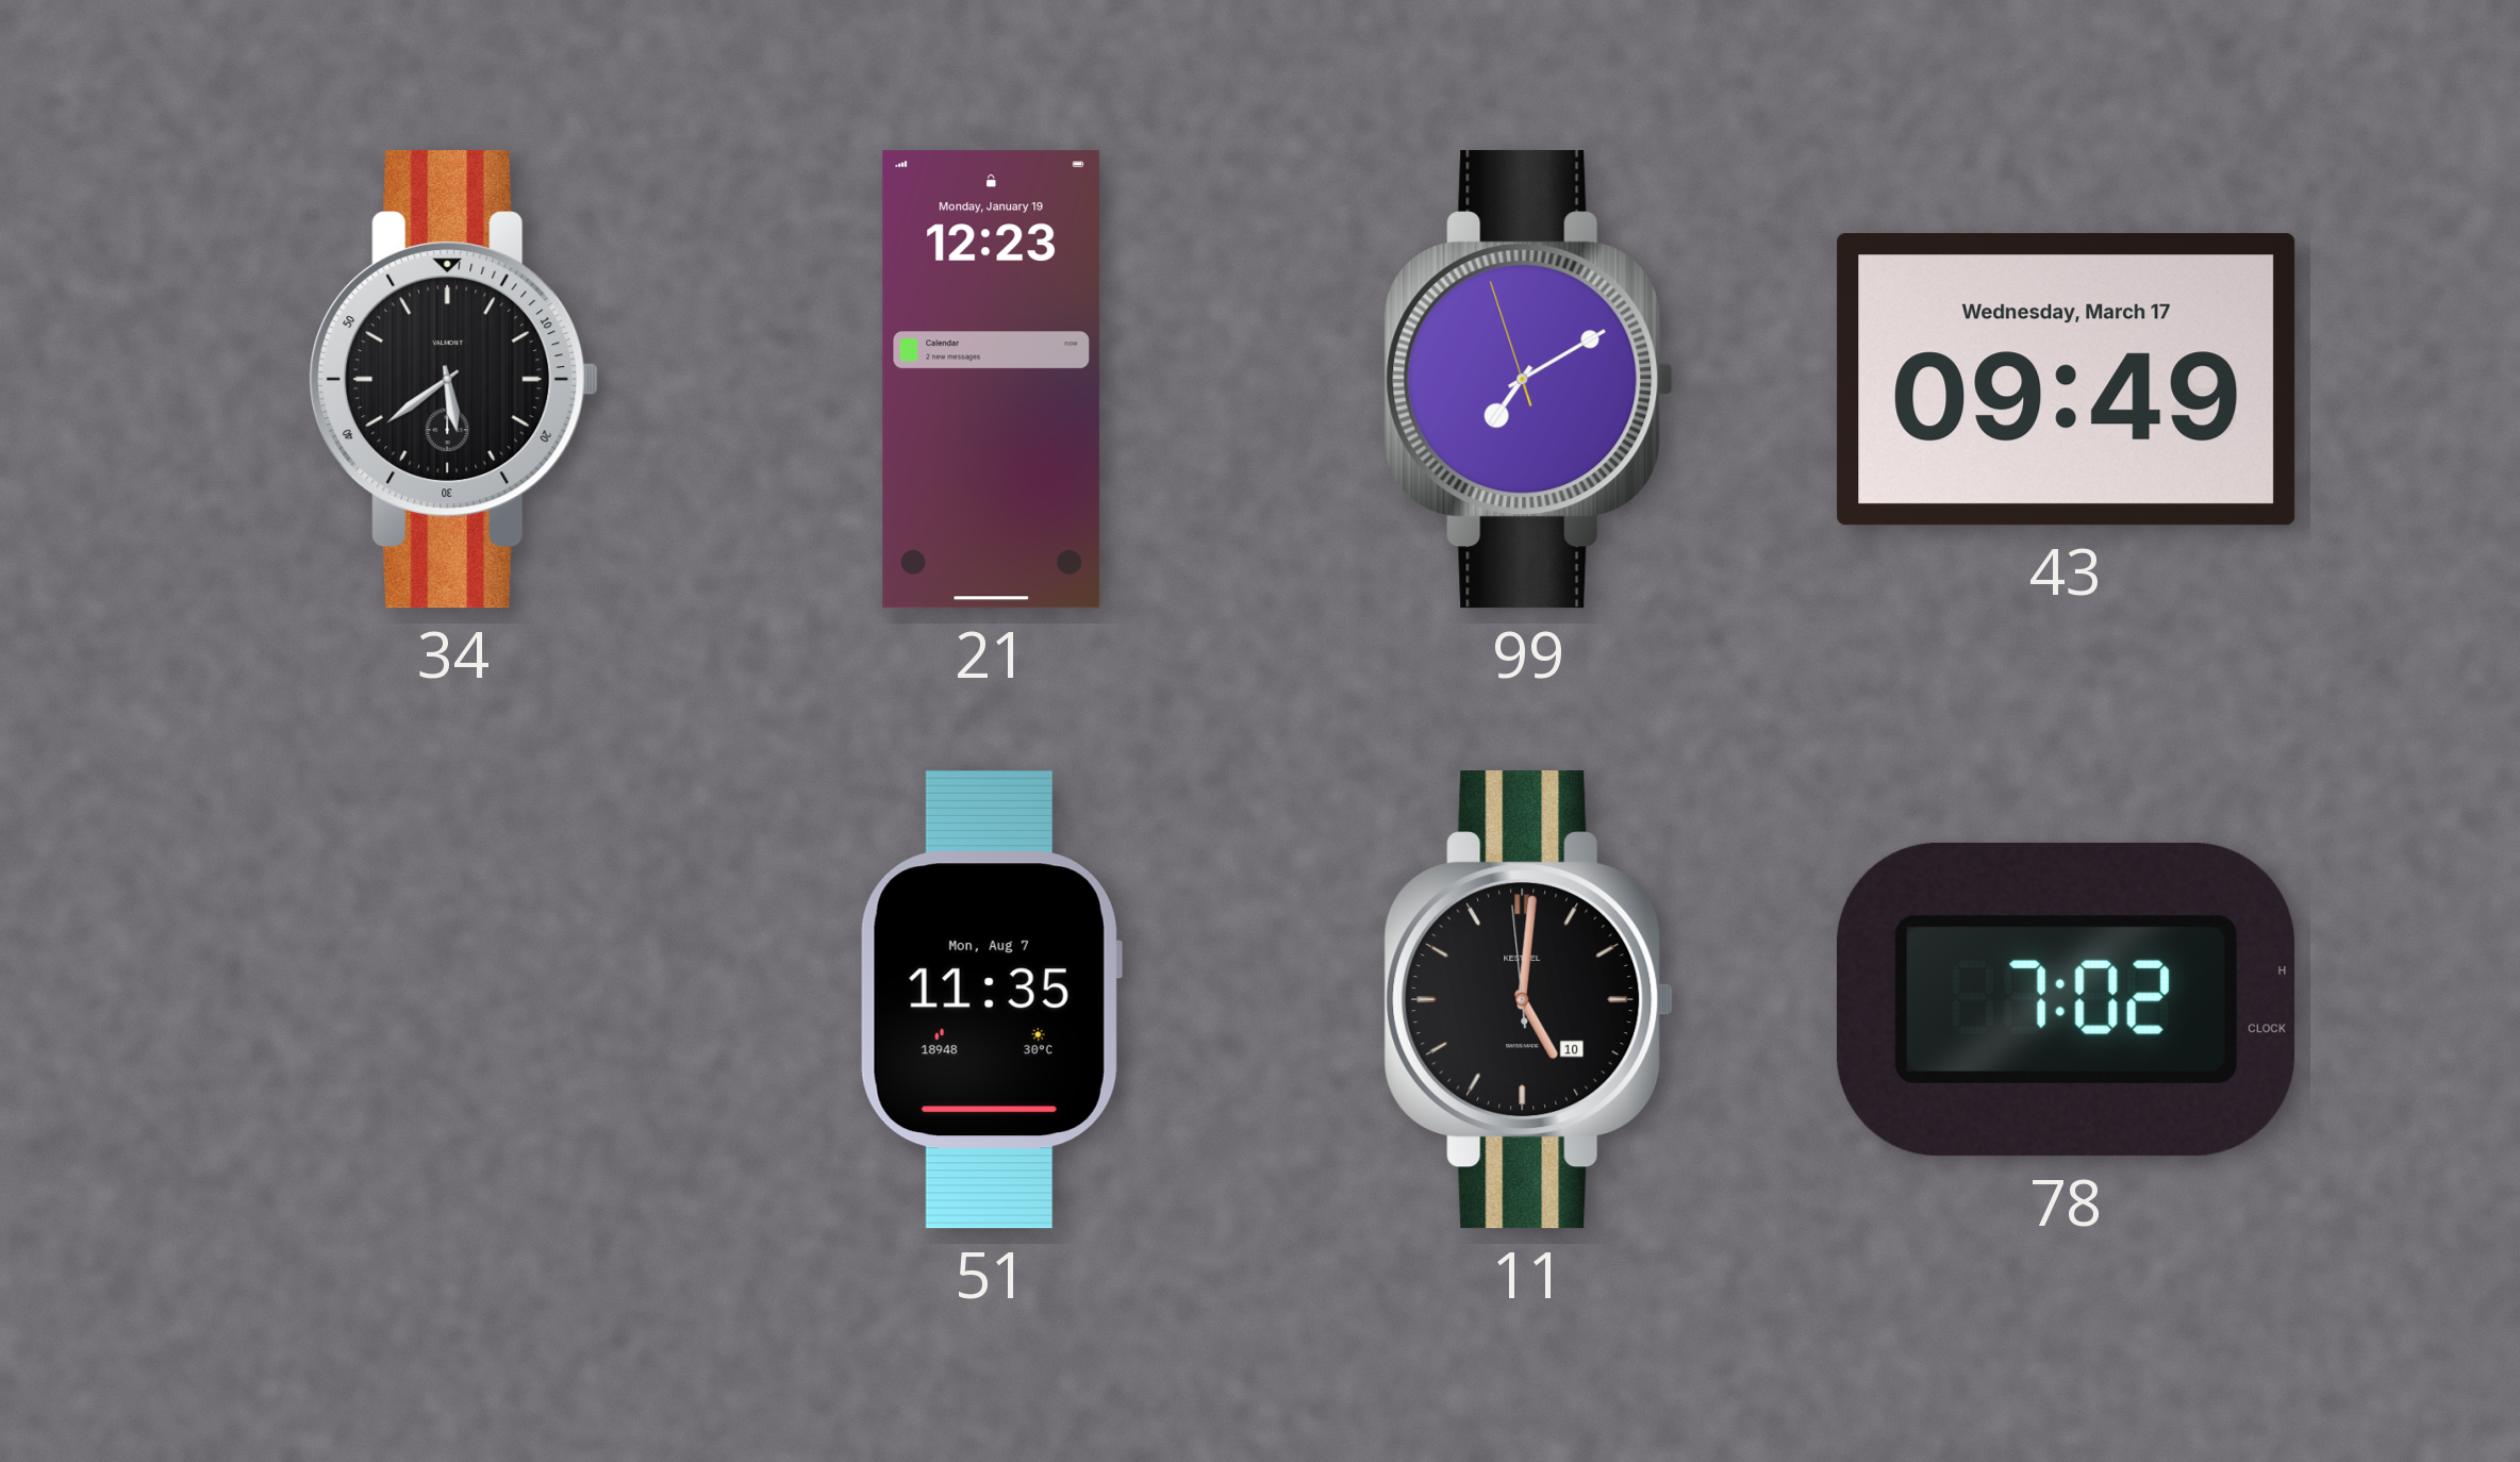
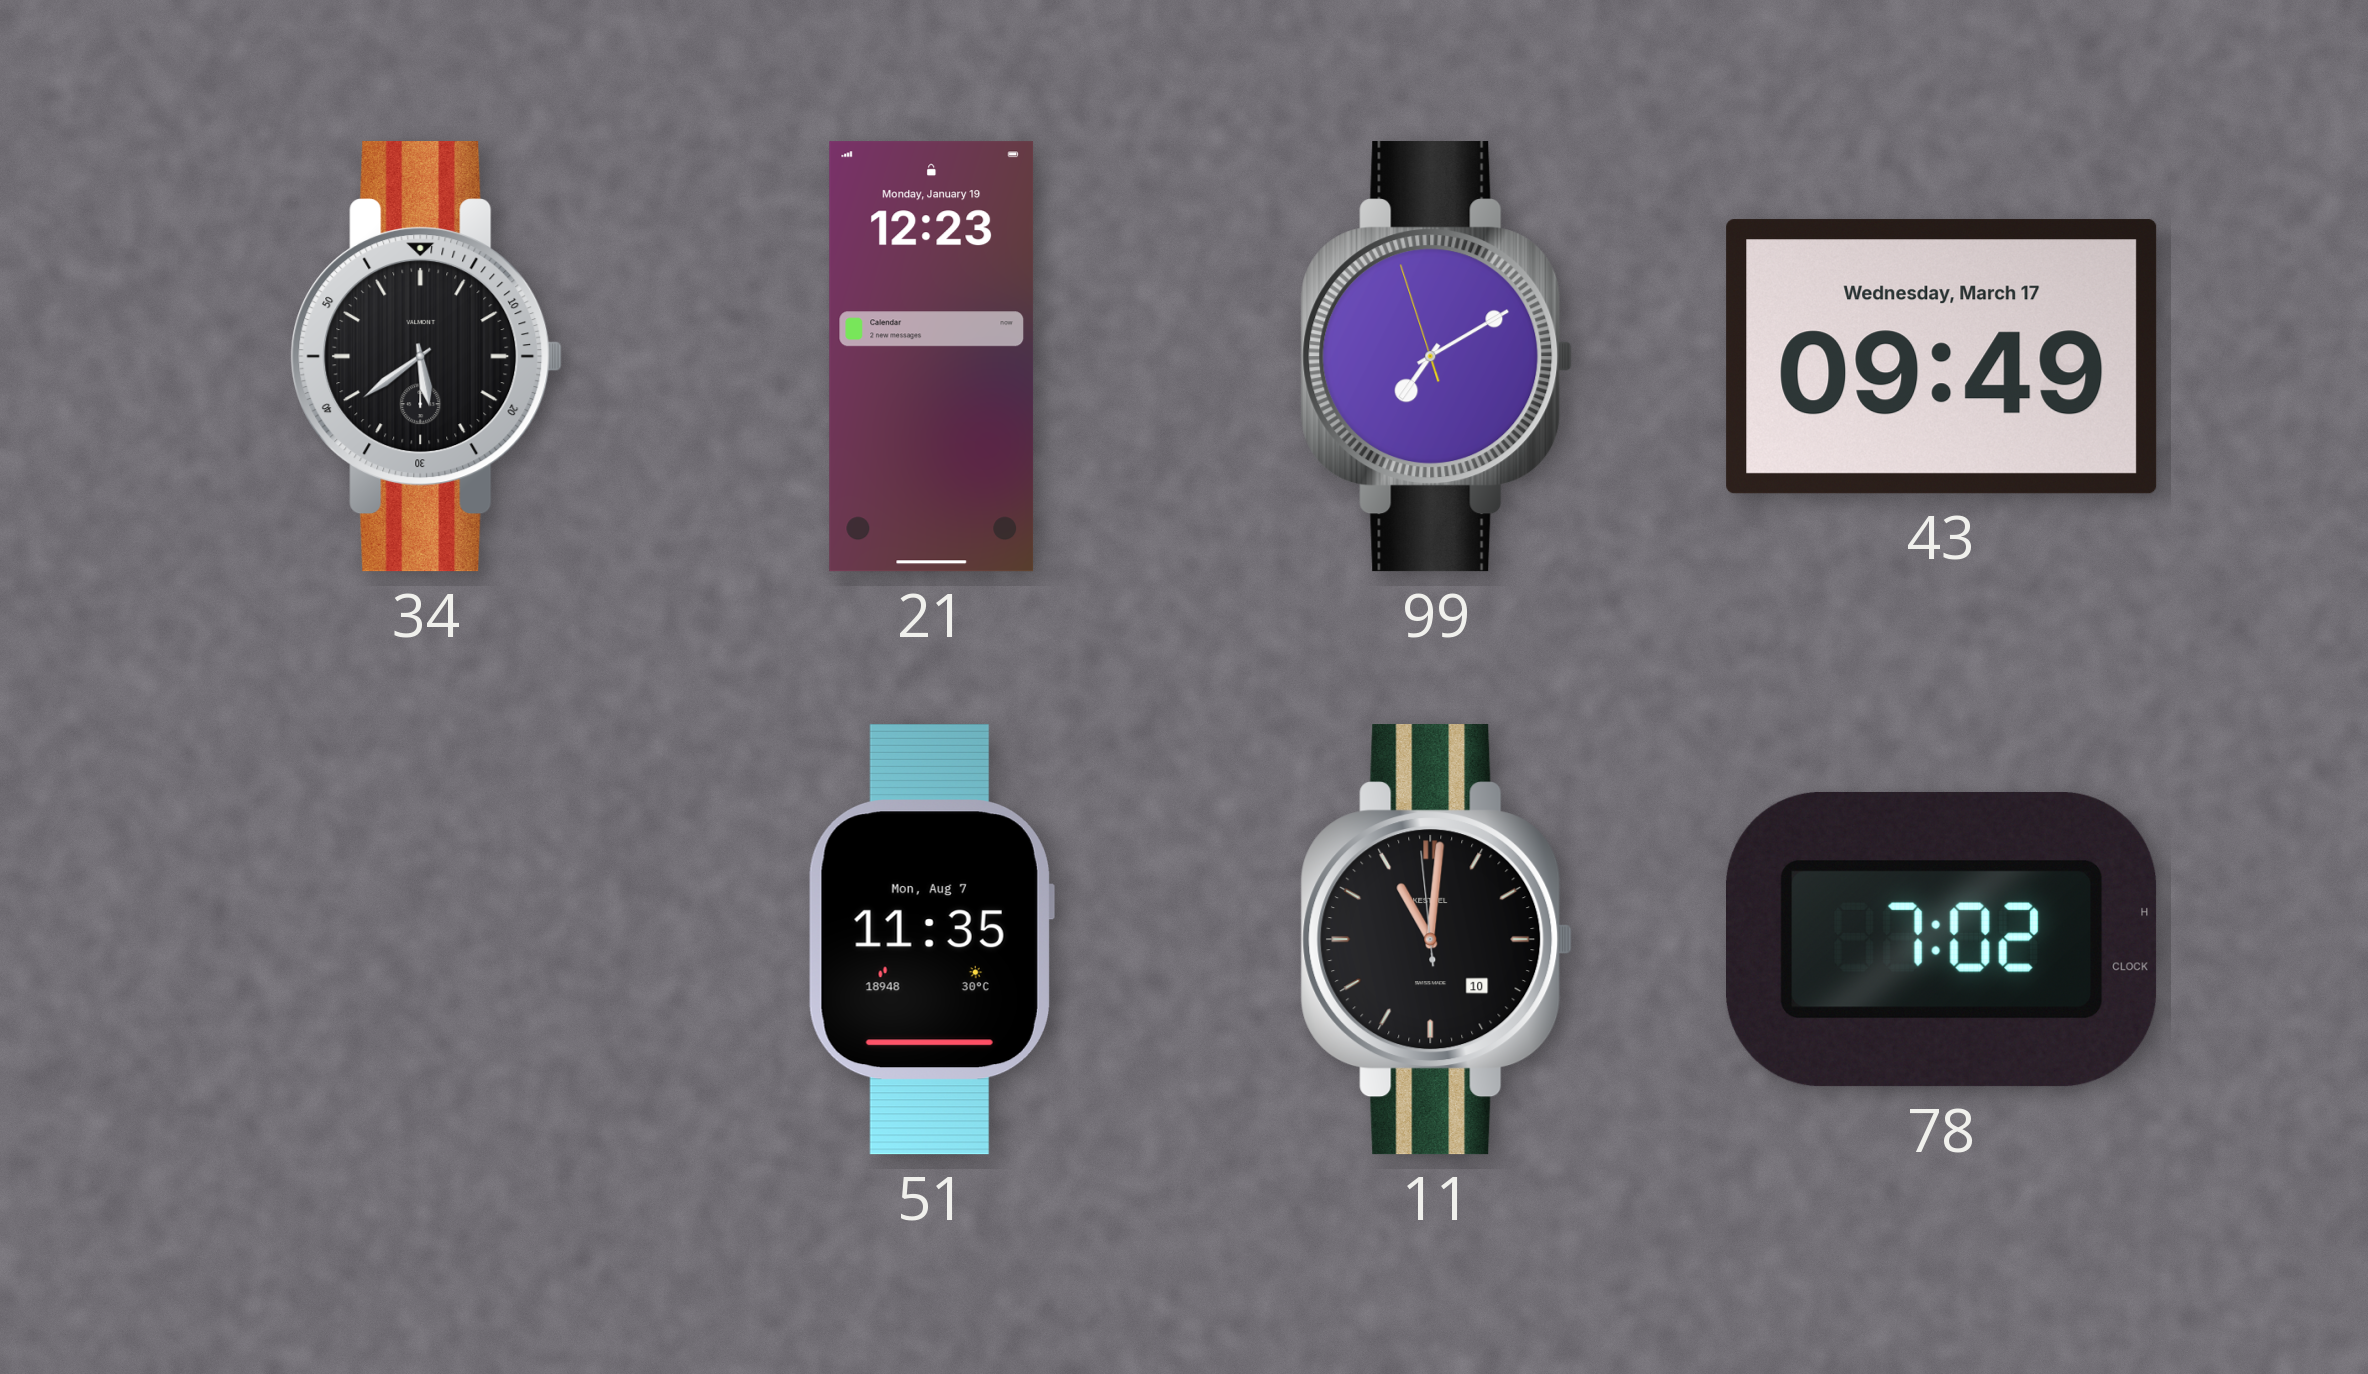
11: 5:00 -> 11:00 (1437, 940)
